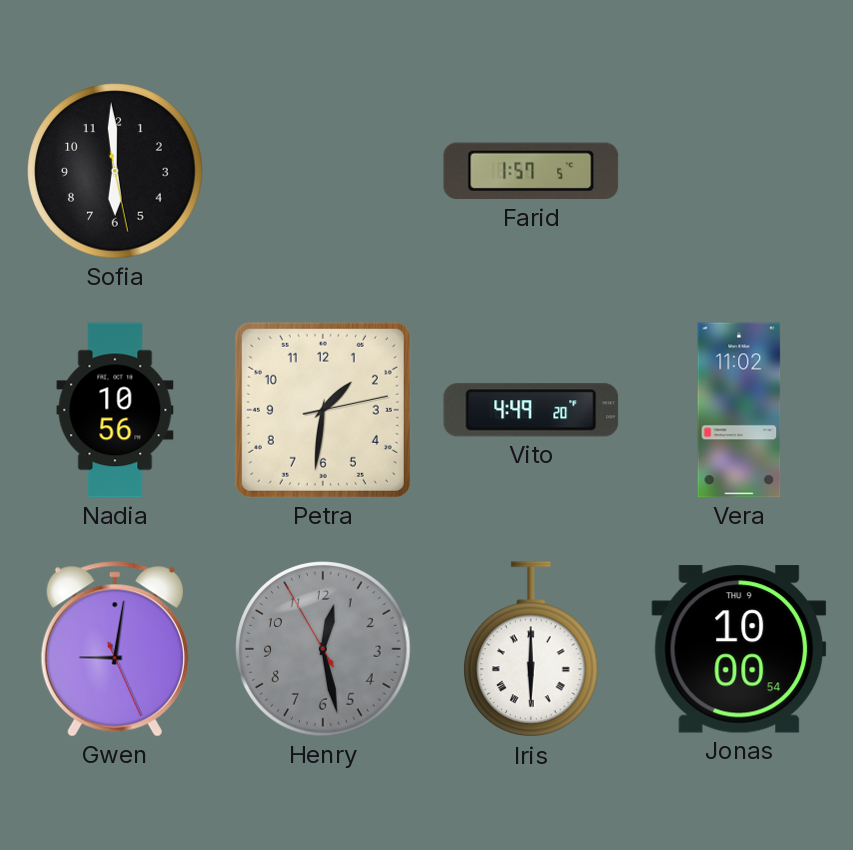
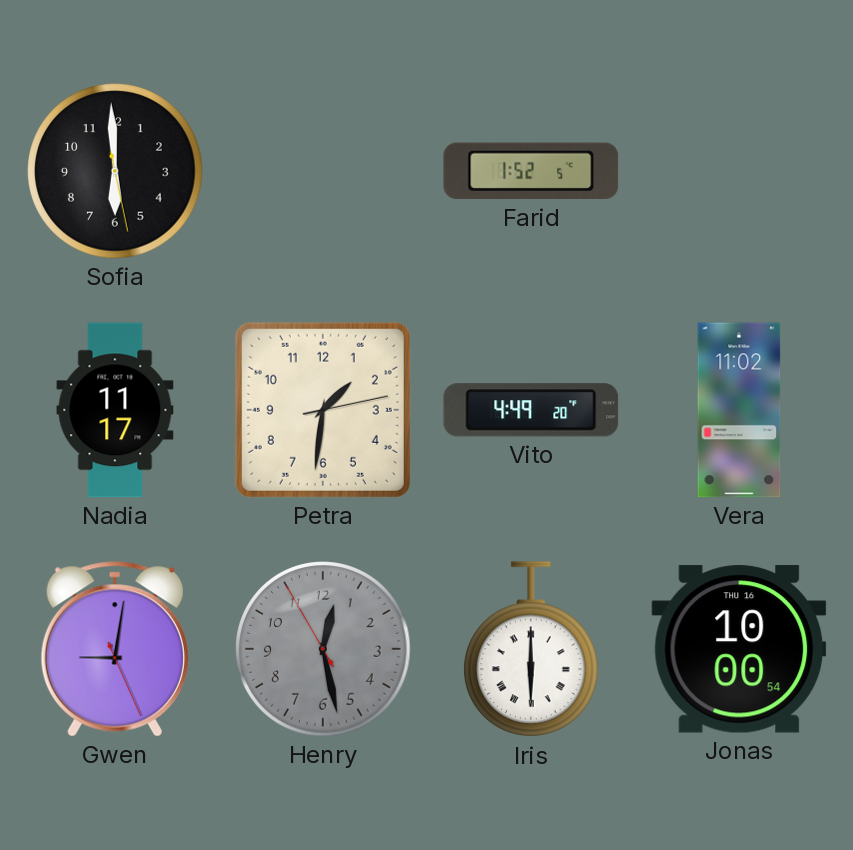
Farid: 1:57 -> 1:52 (531, 171)
Nadia: 10:56 -> 11:17 (115, 410)
Jonas date: THU 9 -> THU 16 (739, 649)
